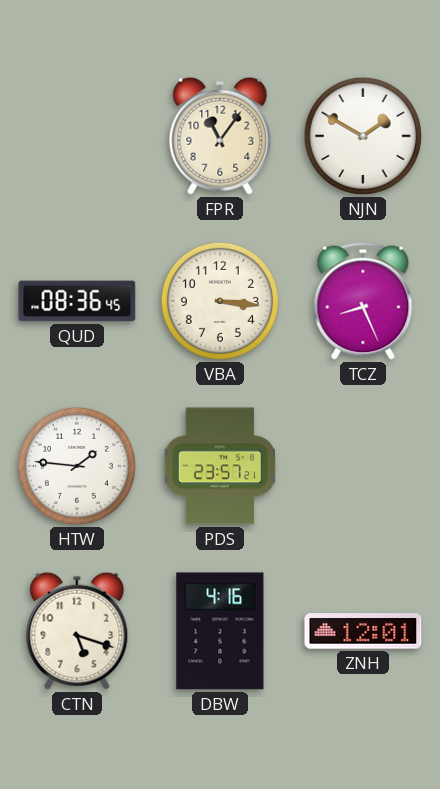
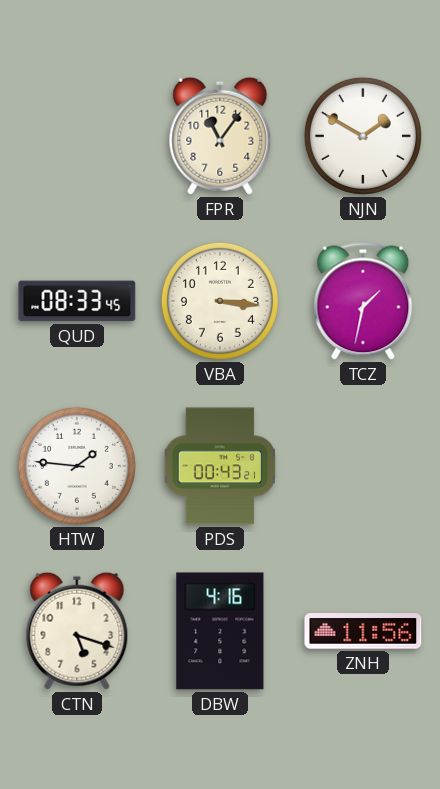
QUD: 08:36 -> 08:33 (77, 301)
TCZ: 8:26 -> 1:32 (363, 301)
PDS: 23:57 -> 00:43 (220, 466)
ZNH: 12:01 -> 11:56 (363, 631)
